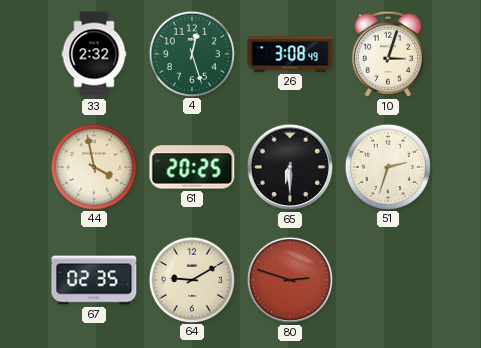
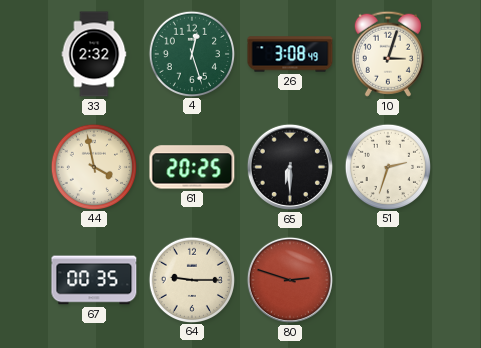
67: 02:35 -> 00:35 (94, 280)
64: 9:10 -> 9:15 (191, 279)
